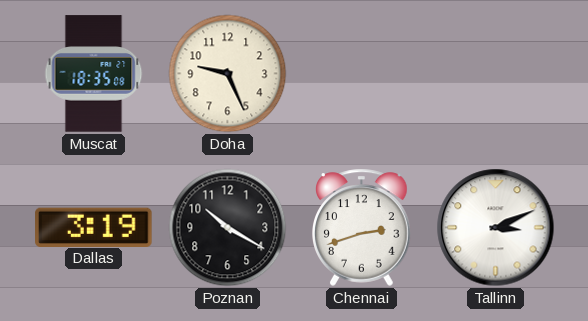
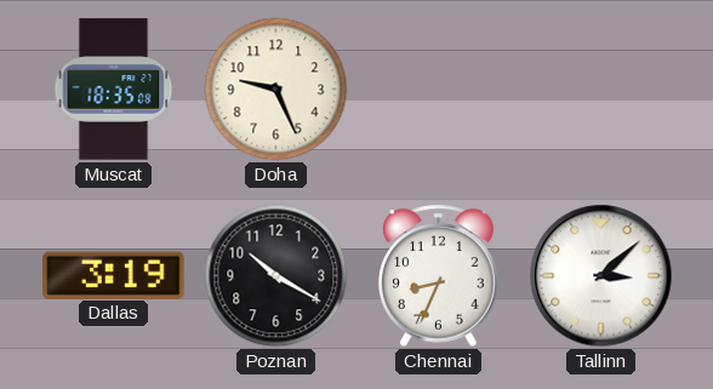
Chennai: 2:42 -> 8:34 (439, 275)
Tallinn: 3:11 -> 3:08 (601, 276)
